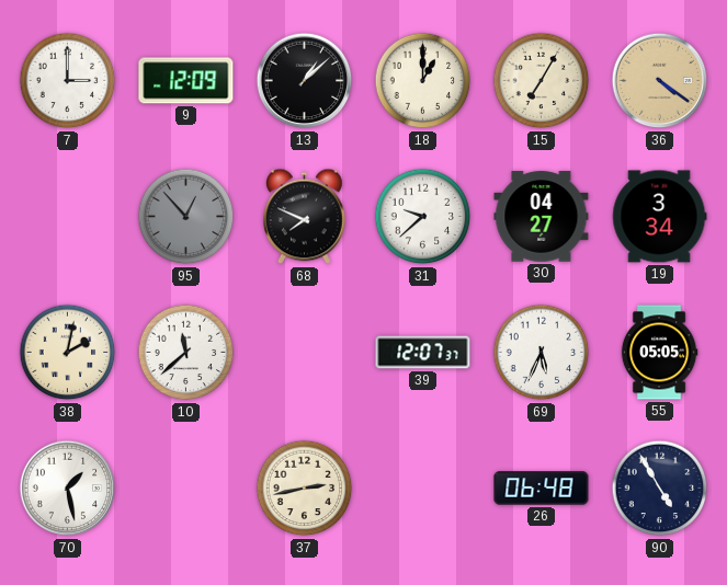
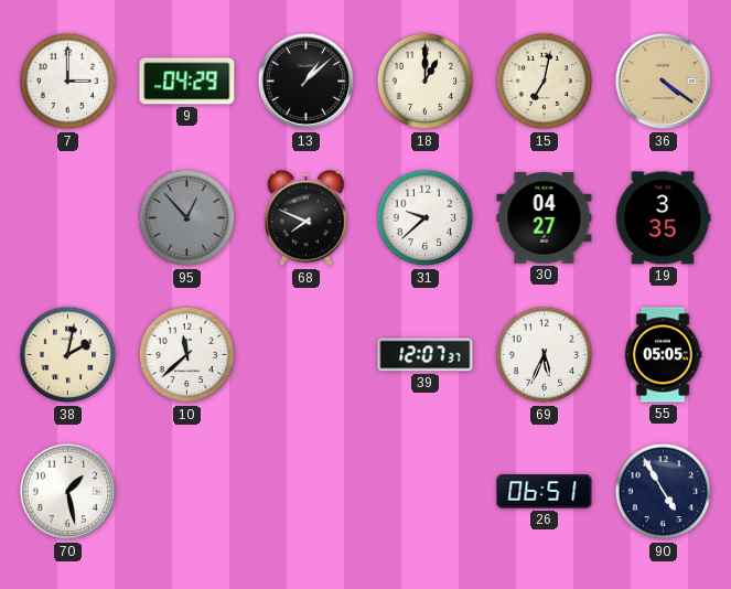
9: 12:09 -> 04:29 (187, 82)
15: 7:05 -> 7:02 (545, 82)
19: 3:34 -> 3:35 (663, 218)
37: 2:43 -> none (305, 489)
26: 06:48 -> 06:51 (545, 492)
